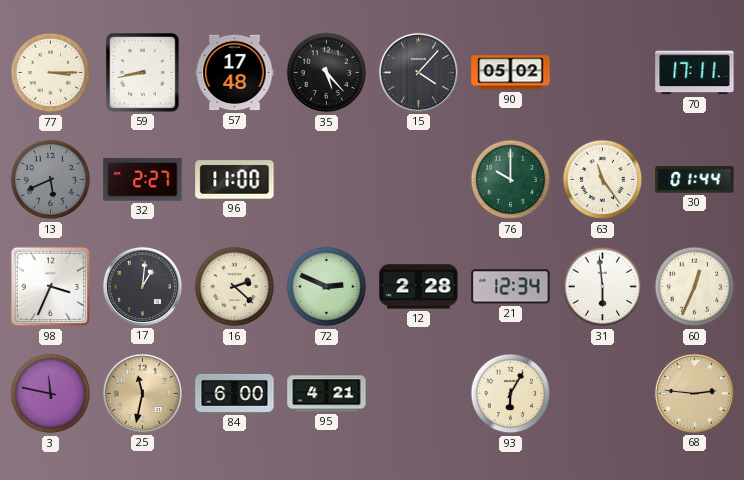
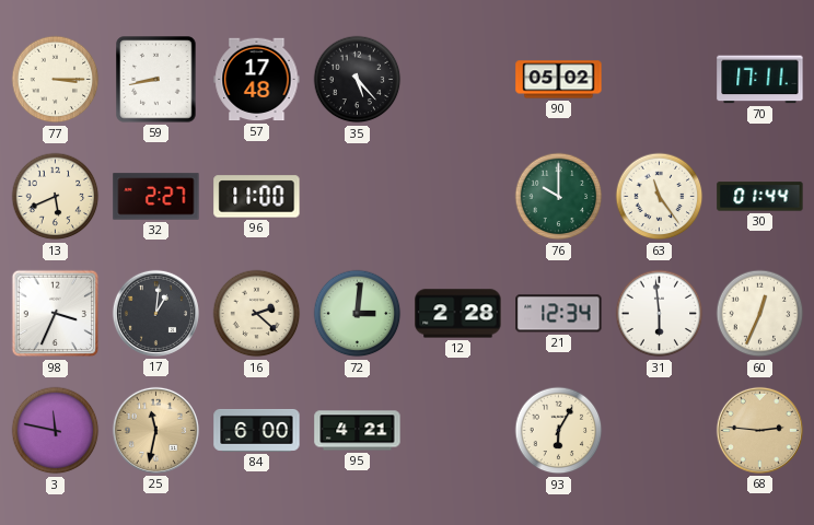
15: 4:07 -> none (418, 72)
13 dial: grey -> cream (56, 197)
72: 2:49 -> 3:01 (358, 314)
